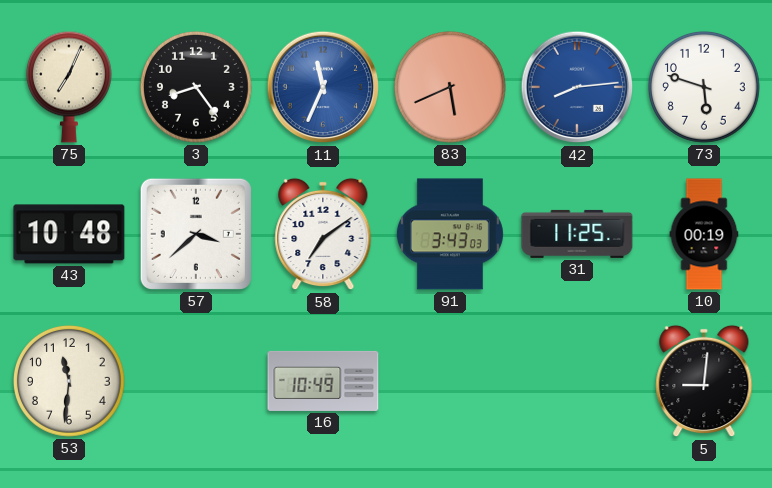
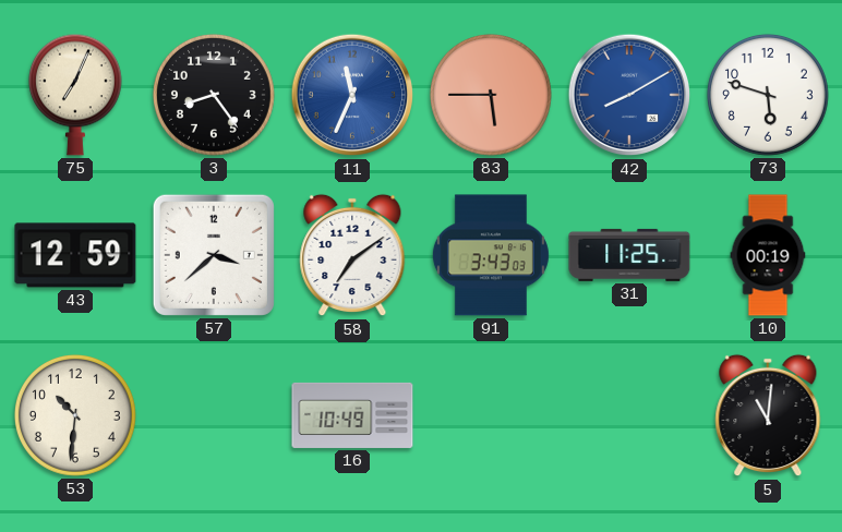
83: 5:41 -> 5:45 (491, 95)
42: 8:14 -> 8:10 (629, 95)
43: 10:48 -> 12:59 (75, 255)
53: 11:31 -> 10:31 (75, 415)
5: 9:01 -> 11:01 (768, 415)
